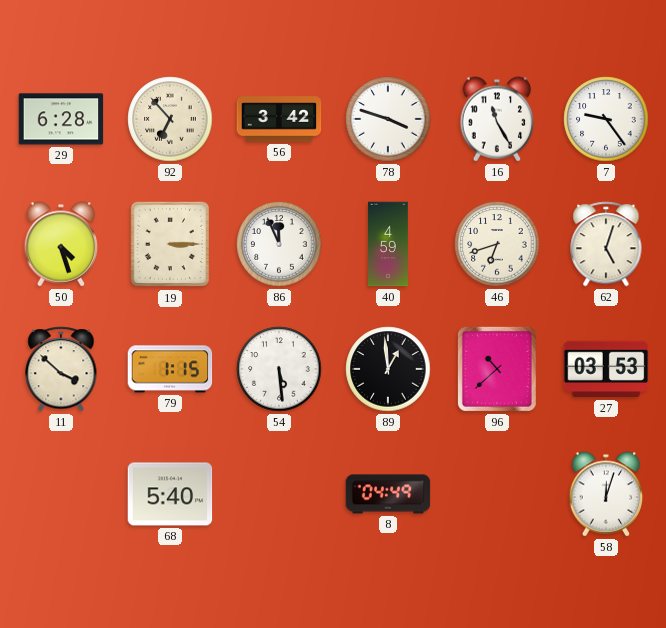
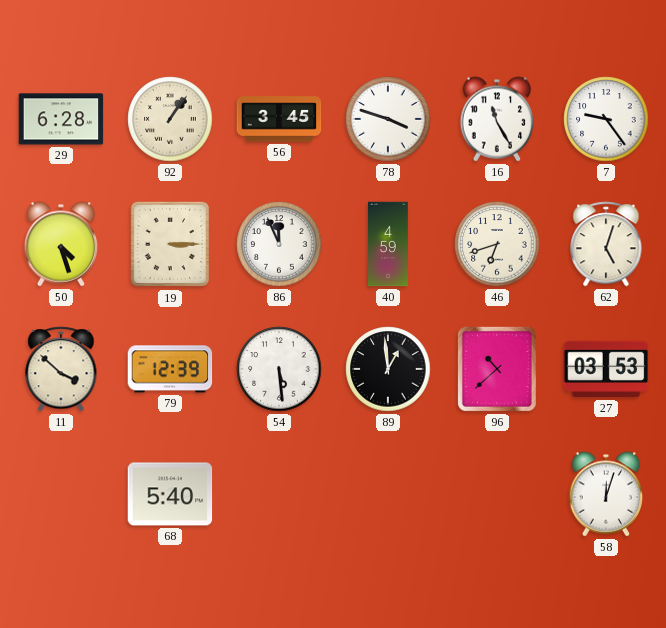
92: 6:53 -> 1:06 (170, 119)
56: 3:42 -> 3:45 (279, 119)
79: 1:15 -> 12:39 (170, 369)
8: 04:49 -> none (388, 494)
